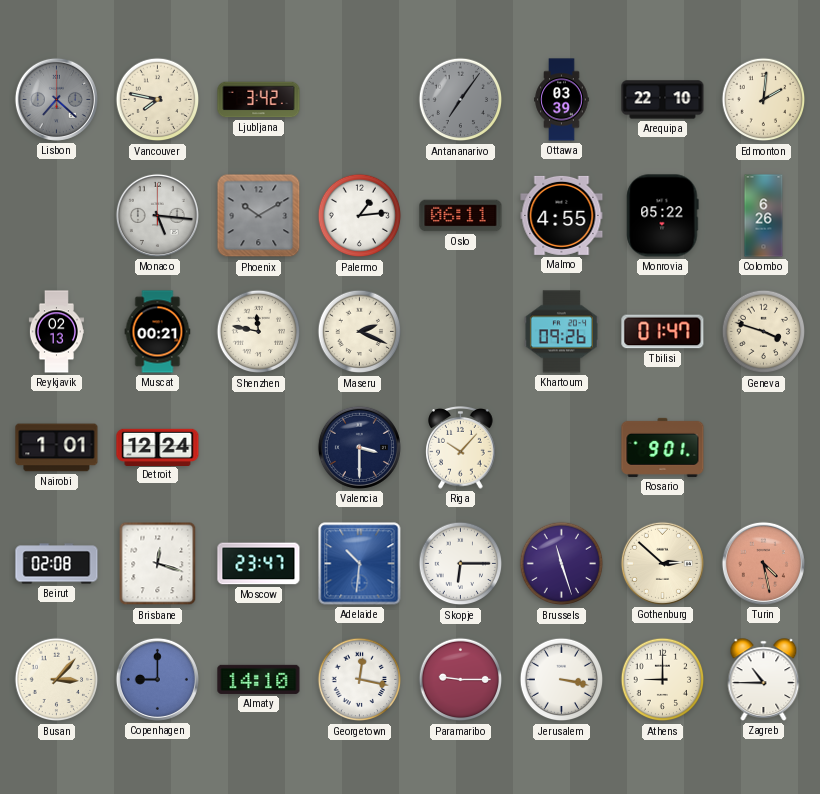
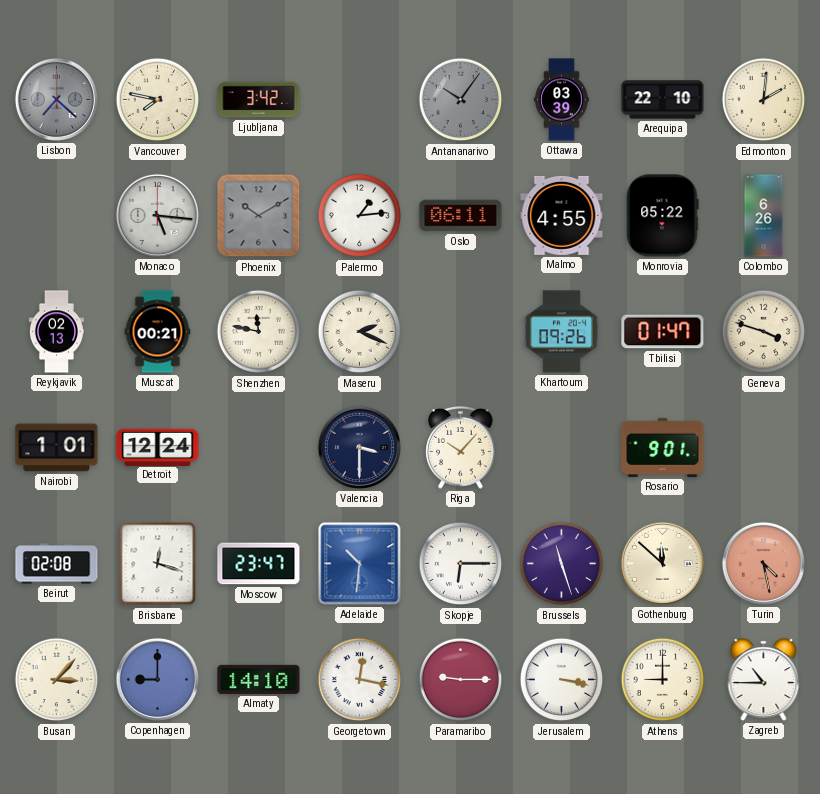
Antananarivo: 7:06 -> 10:06 (461, 100)
Gothenburg: 2:52 -> 11:52 (662, 563)
